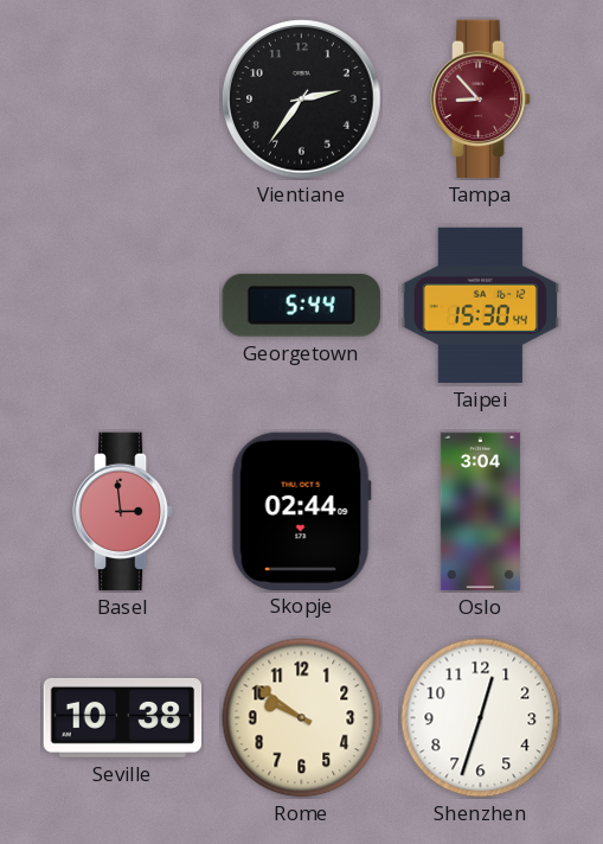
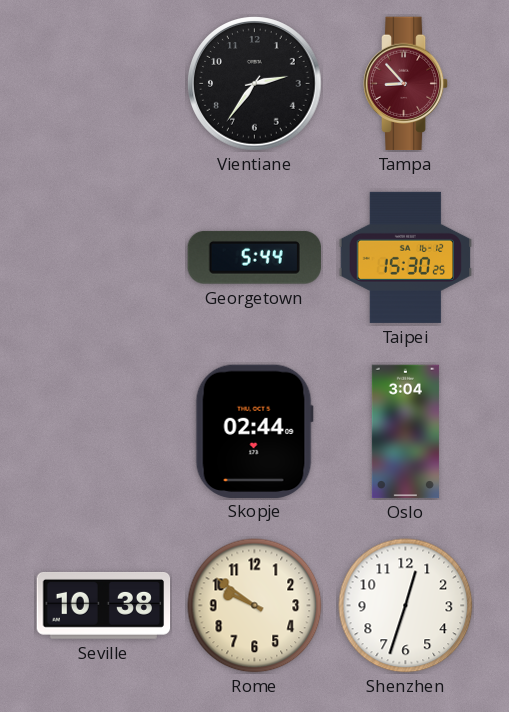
Taipei: 15:30:44 -> 15:30:25 (406, 257)
Basel: 2:59 -> none (123, 512)
